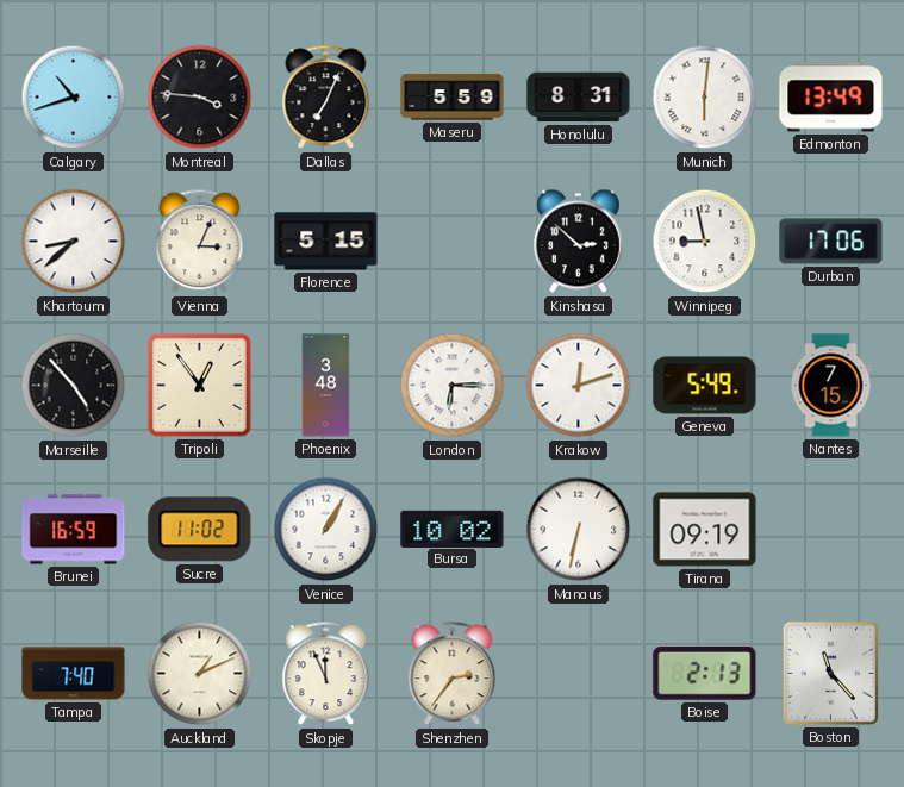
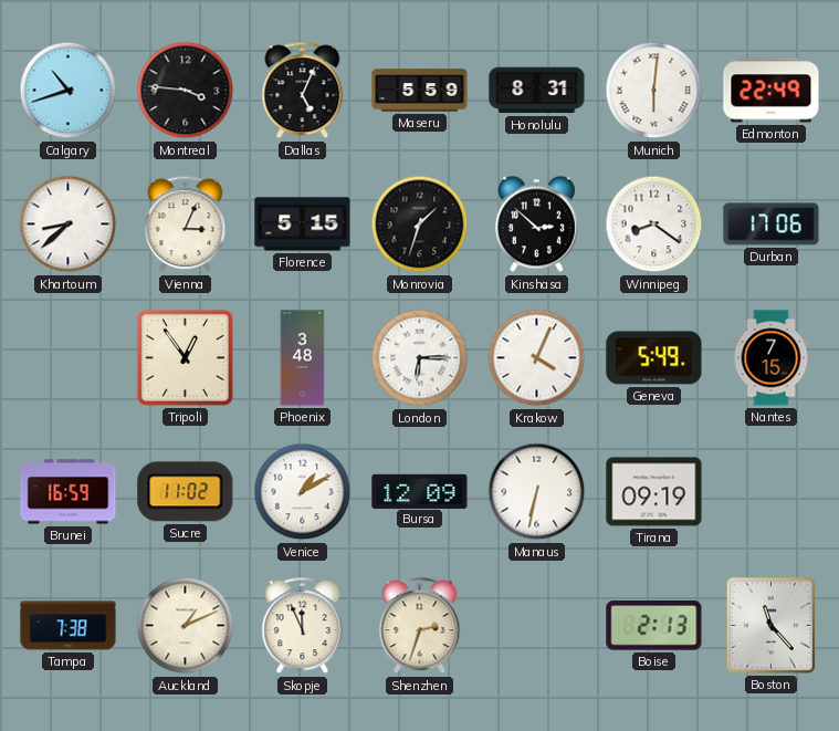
Dallas: 7:04 -> 5:04 (303, 91)
Edmonton: 13:49 -> 22:49 (772, 91)
Monrovia: none -> 1:33 (420, 224)
Winnipeg: 8:58 -> 8:21 (654, 224)
Marseille: 4:53 -> none (74, 386)
Krakow: 12:12 -> 4:04 (537, 358)
Venice: 1:05 -> 1:10 (303, 492)
Bursa: 10:02 -> 12:09 (420, 491)
Tampa: 7:40 -> 7:38 (69, 626)
Shenzhen: 2:36 -> 2:33 (420, 626)
